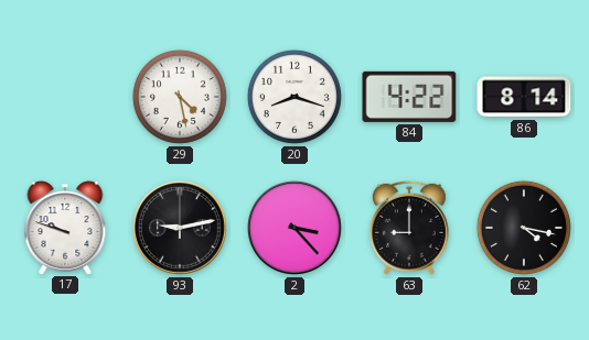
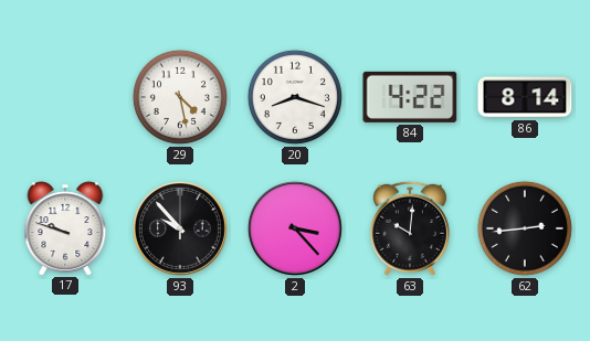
93: 9:13 -> 9:53 (180, 228)
63: 9:00 -> 10:01 (410, 228)
62: 4:17 -> 2:44 (525, 228)
